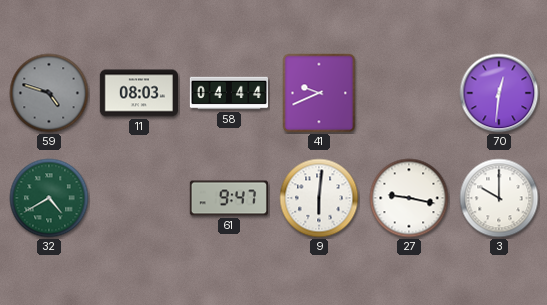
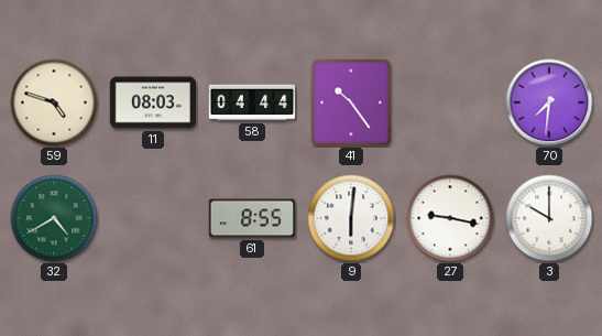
59 dial: grey -> cream (54, 102)
41: 9:41 -> 10:24 (351, 102)
70: 12:31 -> 7:31 (549, 102)
61: 9:47 -> 8:55 (251, 218)
